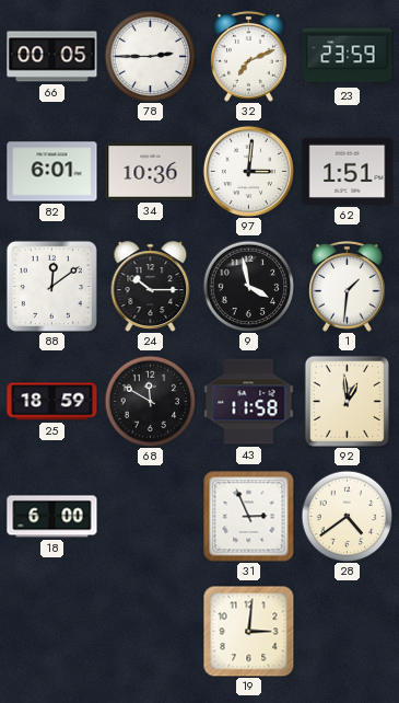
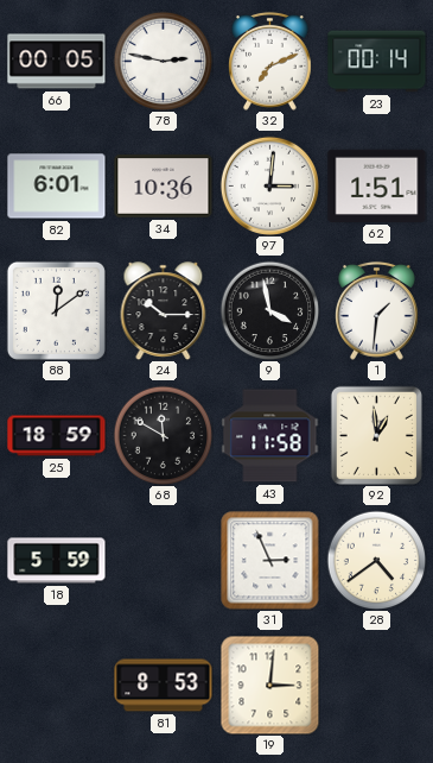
78: 2:45 -> 2:47 (163, 61)
23: 23:59 -> 00:14 (377, 62)
18: 6:00 -> 5:59 (57, 561)
81: none -> 8:53 (164, 686)
